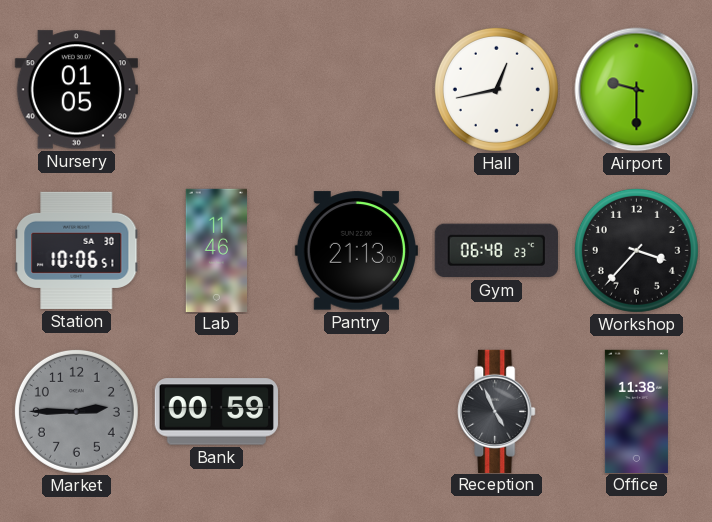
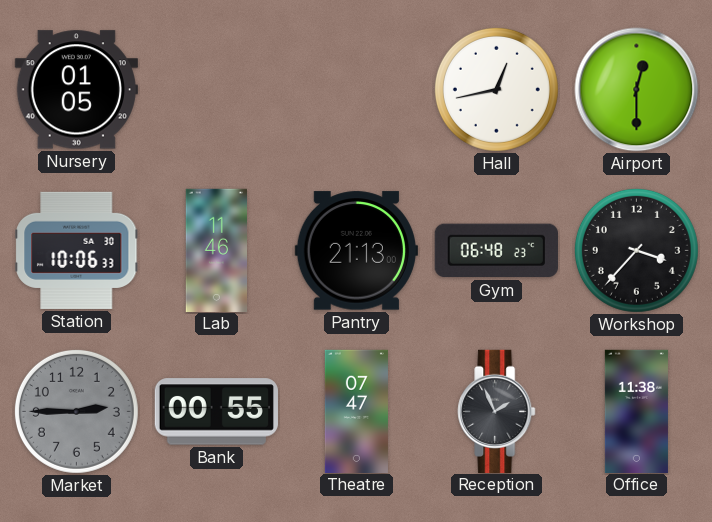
Airport: 9:30 -> 12:30 (637, 90)
Station: 10:06:51 -> 10:06:33 (77, 250)
Bank: 00:59 -> 00:55 (216, 412)
Theatre: none -> 07:47 (356, 411)
Reception: 4:56 -> 1:56 (497, 411)
